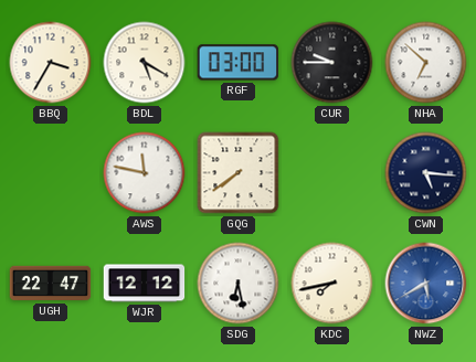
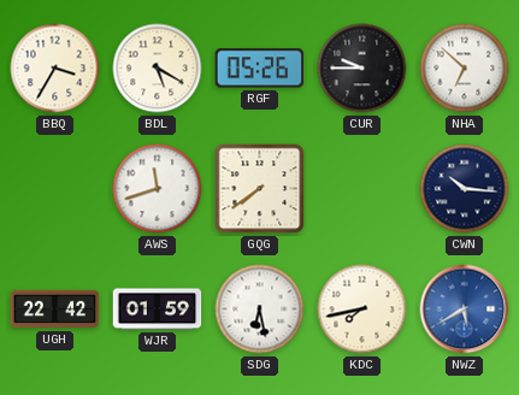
RGF: 03:00 -> 05:26 (260, 69)
AWS: 11:47 -> 11:42 (158, 189)
CWN: 5:16 -> 10:16 (465, 189)
UGH: 22:47 -> 22:42 (55, 309)
WJR: 12:12 -> 01:59 (158, 309)
